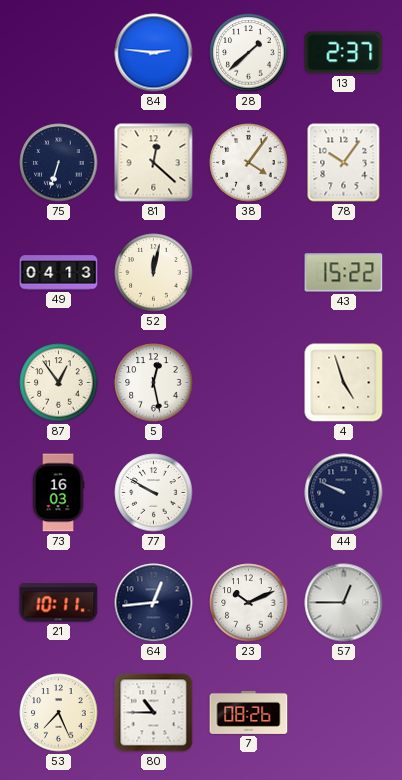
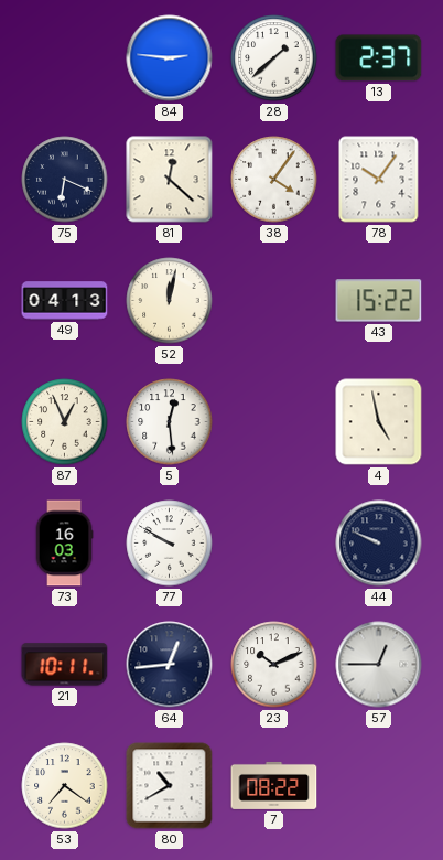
75: 6:33 -> 6:19 (65, 180)
87: 12:54 -> 12:56 (65, 422)
5: 12:28 -> 12:29 (170, 422)
4: 4:57 -> 4:58 (379, 422)
53: 7:26 -> 7:21 (65, 786)
80: 10:45 -> 10:40 (170, 786)
7: 08:26 -> 08:22 (274, 785)
